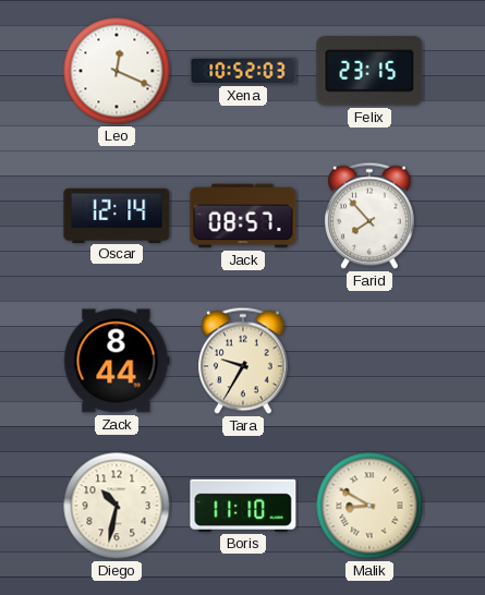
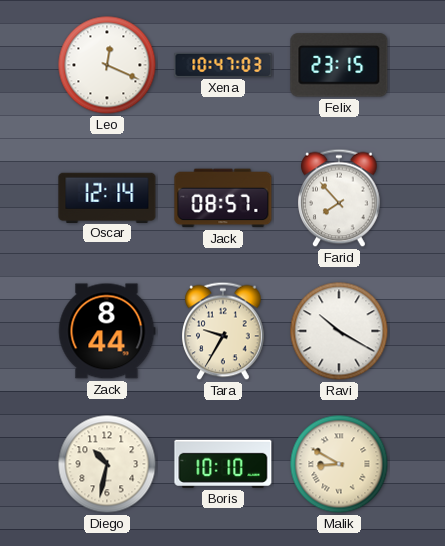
Xena: 10:52 -> 10:47 (223, 65)
Ravi: none -> 10:20 (339, 331)
Boris: 11:10 -> 10:10 (223, 464)
